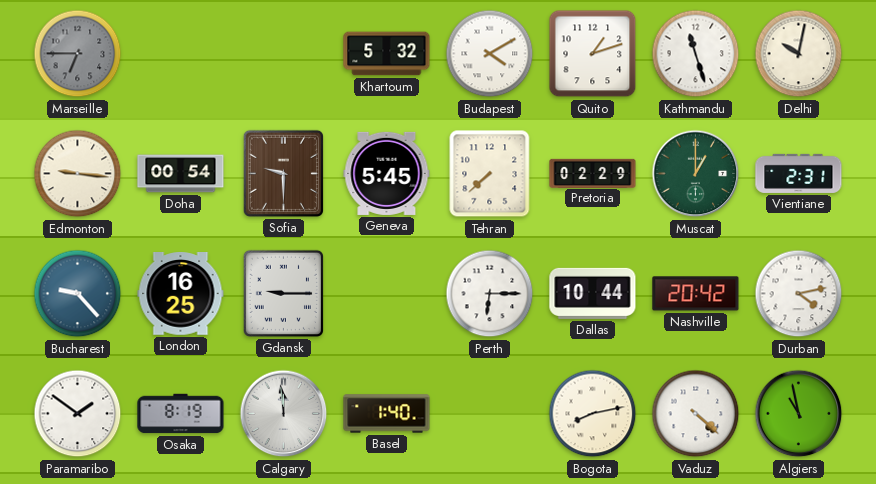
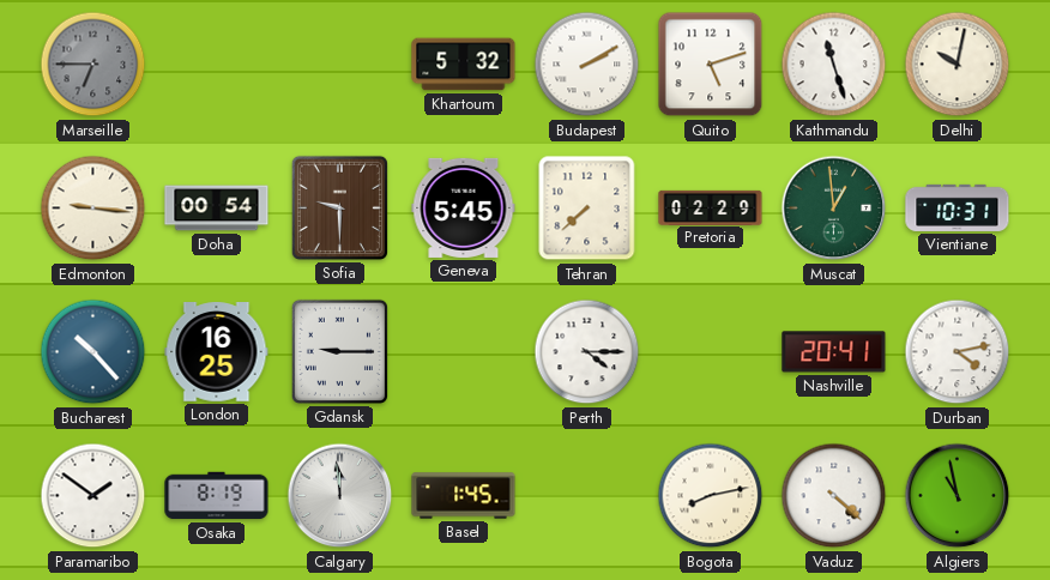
Budapest: 4:10 -> 2:10 (587, 65)
Quito: 1:12 -> 5:12 (711, 65)
Muscat: 1:00 -> 12:59 (834, 209)
Vientiane: 2:31 -> 10:31 (958, 207)
Bucharest: 9:23 -> 10:23 (93, 352)
Perth: 6:15 -> 4:15 (587, 352)
Dallas: 10:44 -> none (593, 293)
Nashville: 20:42 -> 20:41 (834, 352)
Basel: 1:40 -> 1:45 (464, 496)
